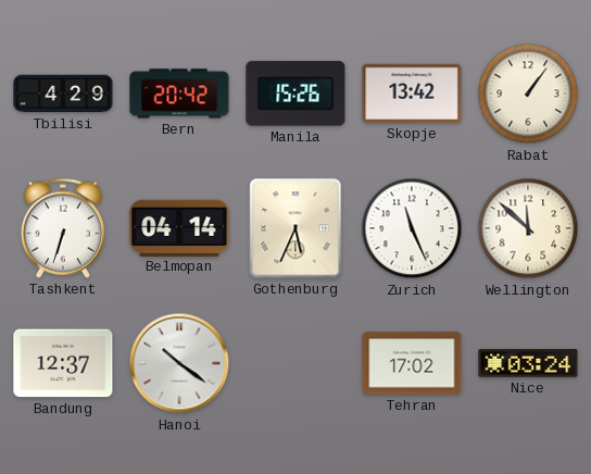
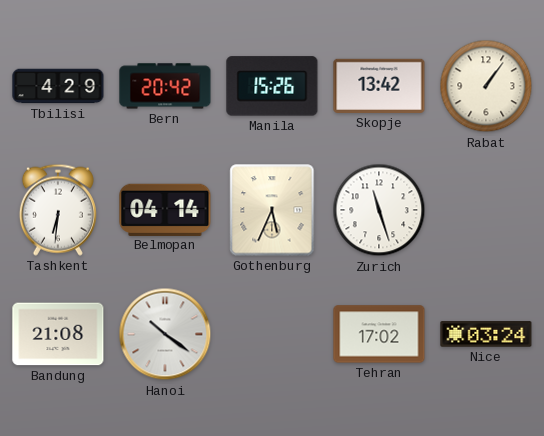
Tashkent: 6:33 -> 6:31 (58, 210)
Zurich: 11:26 -> 11:27 (379, 210)
Wellington: 11:52 -> none (528, 228)
Bandung: 12:37 -> 21:08 (58, 334)
